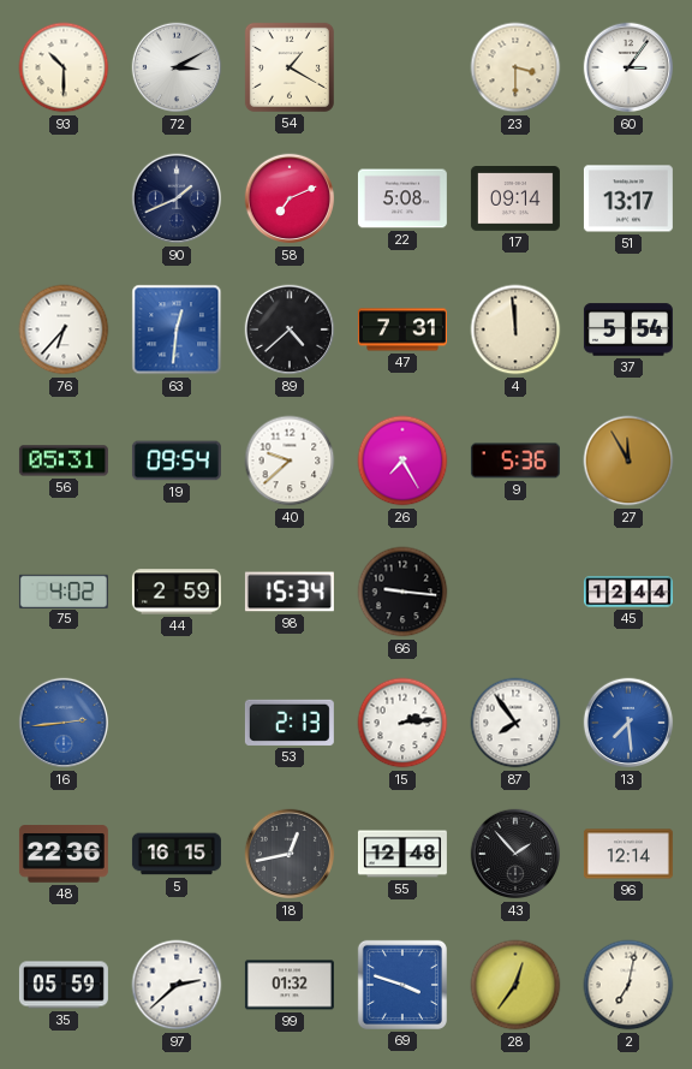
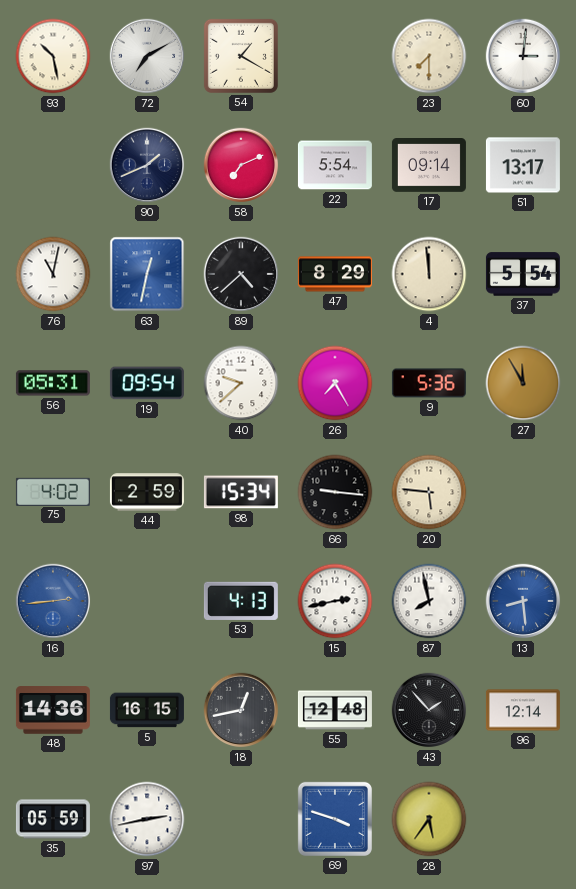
93: 10:30 -> 10:28 (53, 56)
72: 3:10 -> 7:10 (147, 56)
23: 3:30 -> 7:30 (429, 56)
60: 3:06 -> 3:01 (523, 56)
22: 5:08 -> 5:54 (335, 165)
76: 6:37 -> 11:02 (53, 274)
63: 12:31 -> 12:32 (147, 274)
47: 7:31 -> 8:29 (335, 274)
20: none -> 5:46 (429, 492)
45: 12:44 -> none (628, 592)
53: 2:13 -> 4:13 (241, 601)
15: 2:14 -> 2:43 (335, 601)
87: 7:54 -> 7:58 (429, 601)
13: 7:29 -> 8:29 (523, 601)
48: 22:36 -> 14:36 (53, 710)
97: 2:38 -> 2:43 (147, 819)
99: 01:32 -> none (290, 985)
28: 12:36 -> 5:36 (429, 819)
2: 7:02 -> none (628, 985)
